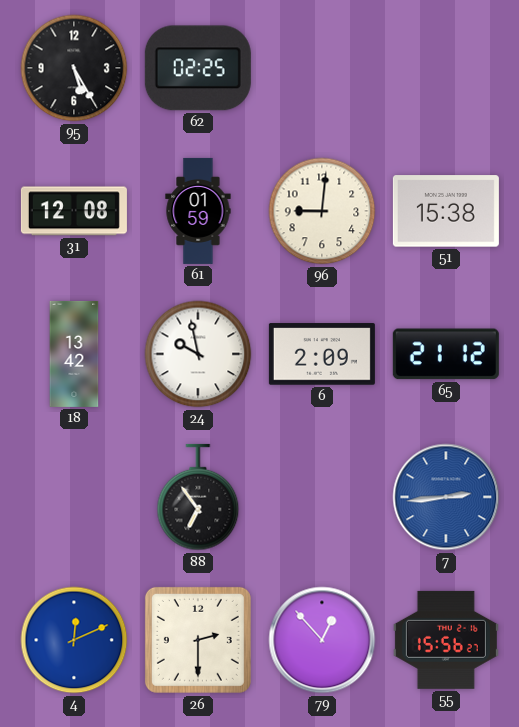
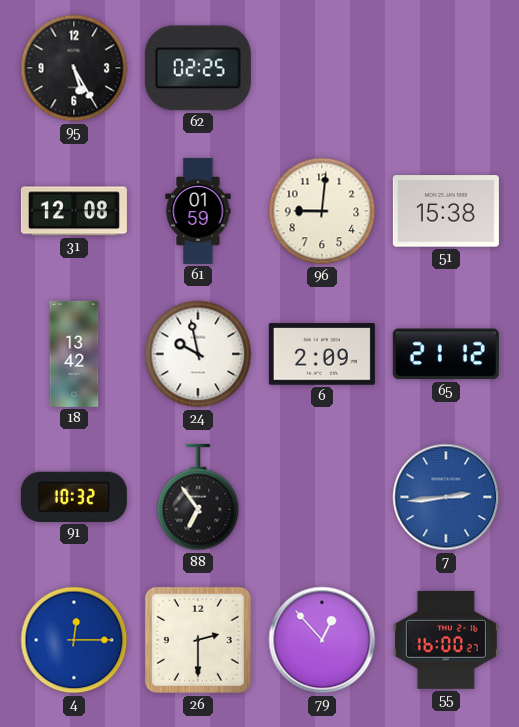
91: none -> 10:32 (74, 497)
4: 12:11 -> 12:15 (74, 640)
55: 15:56 -> 16:00 (446, 640)
